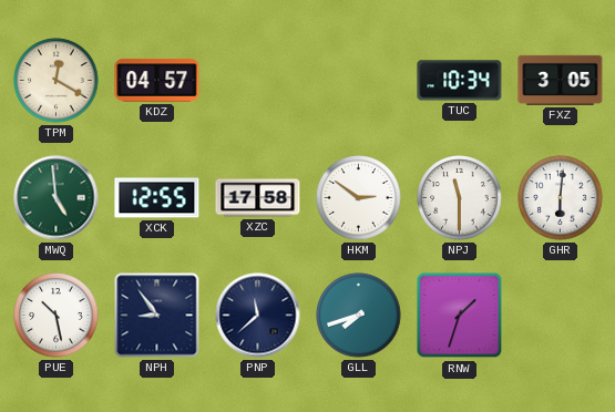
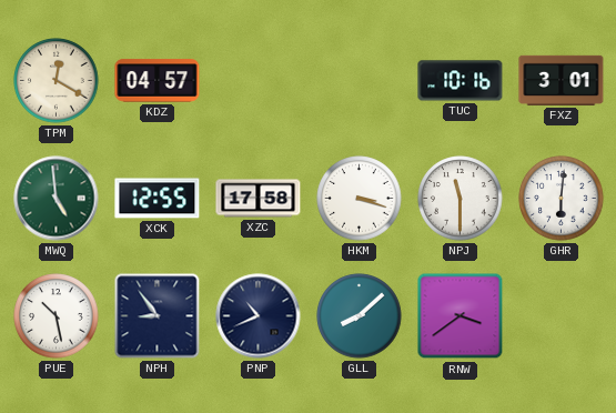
TUC: 10:34 -> 10:16 (461, 81)
FXZ: 3:05 -> 3:01 (562, 80)
HKM: 2:51 -> 3:18 (360, 199)
PNP: 11:38 -> 10:41 (259, 316)
GLL: 7:42 -> 8:08 (360, 316)
RNW: 1:33 -> 3:39 (461, 316)
